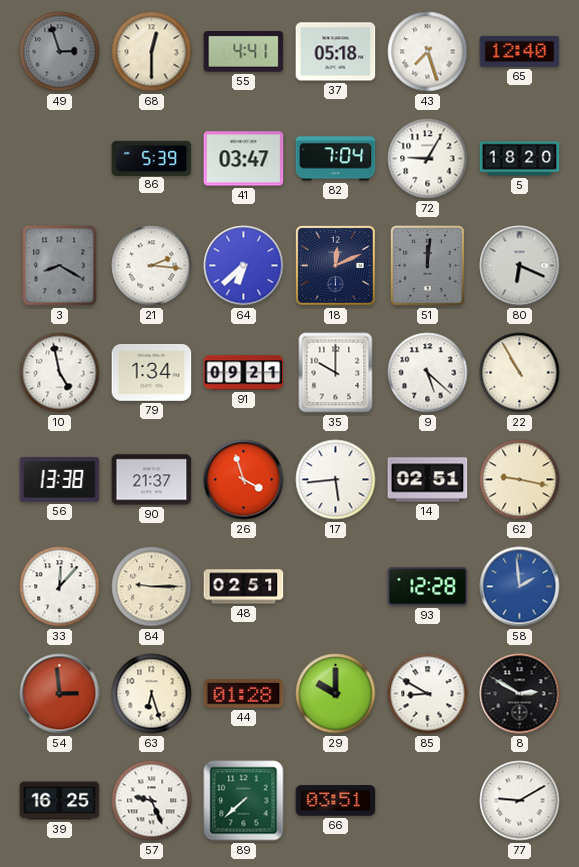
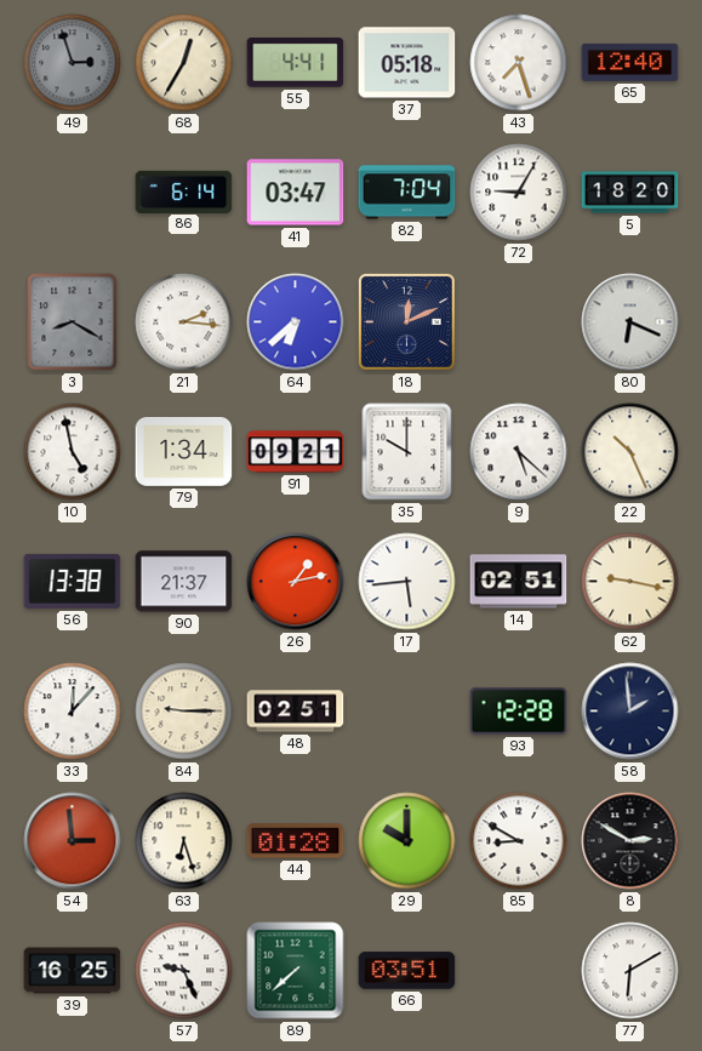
68: 12:30 -> 12:35 (184, 63)
86: 5:39 -> 6:14 (184, 192)
51: 12:01 -> none (428, 266)
22: 10:55 -> 10:26 (630, 452)
26: 3:57 -> 1:13 (296, 582)
58 dial: blue -> navy (630, 712)
77: 9:10 -> 6:10 (630, 971)
